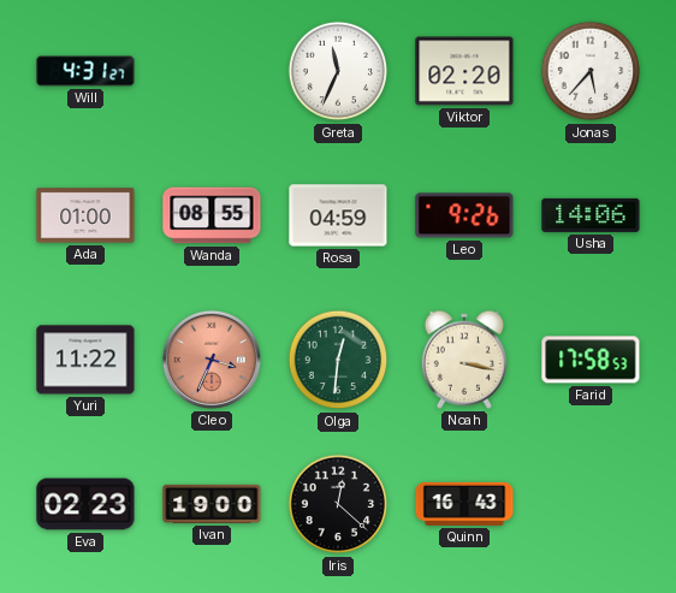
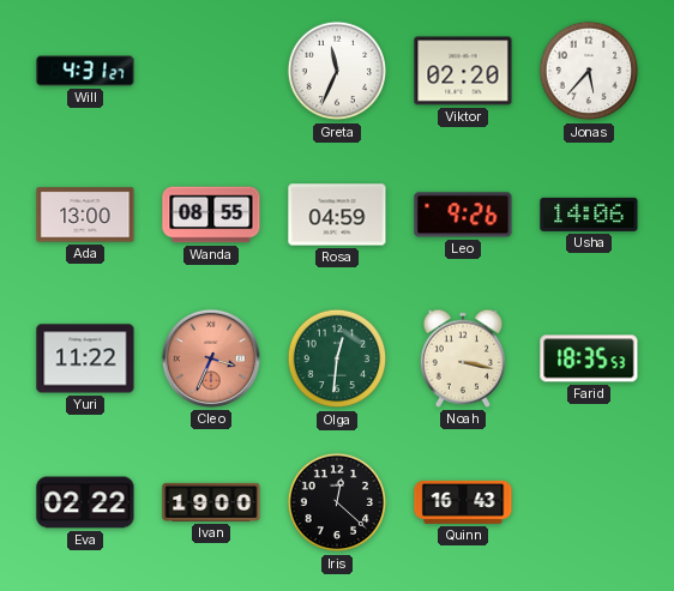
Ada: 01:00 -> 13:00 (85, 215)
Farid: 17:58 -> 18:35 (589, 358)
Eva: 02:23 -> 02:22 (85, 502)
